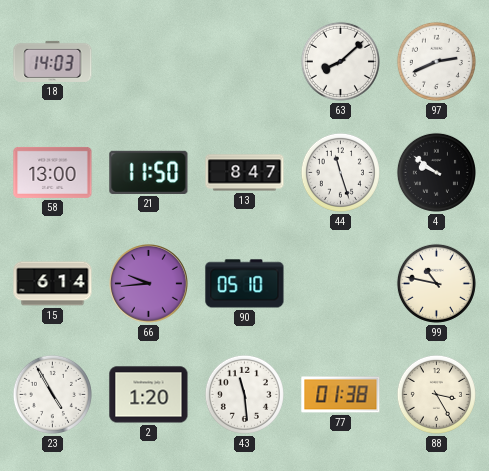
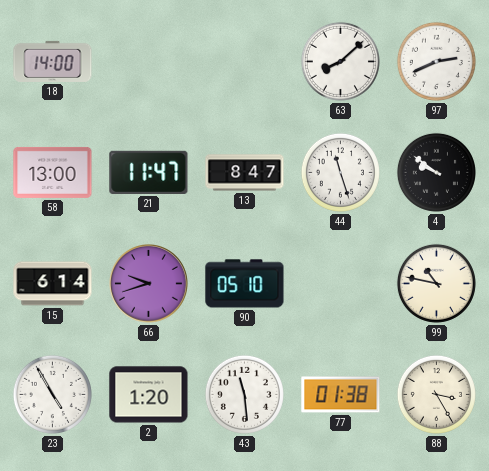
18: 14:03 -> 14:00 (53, 61)
21: 11:50 -> 11:47 (149, 172)
66: 9:44 -> 9:42 (149, 284)
